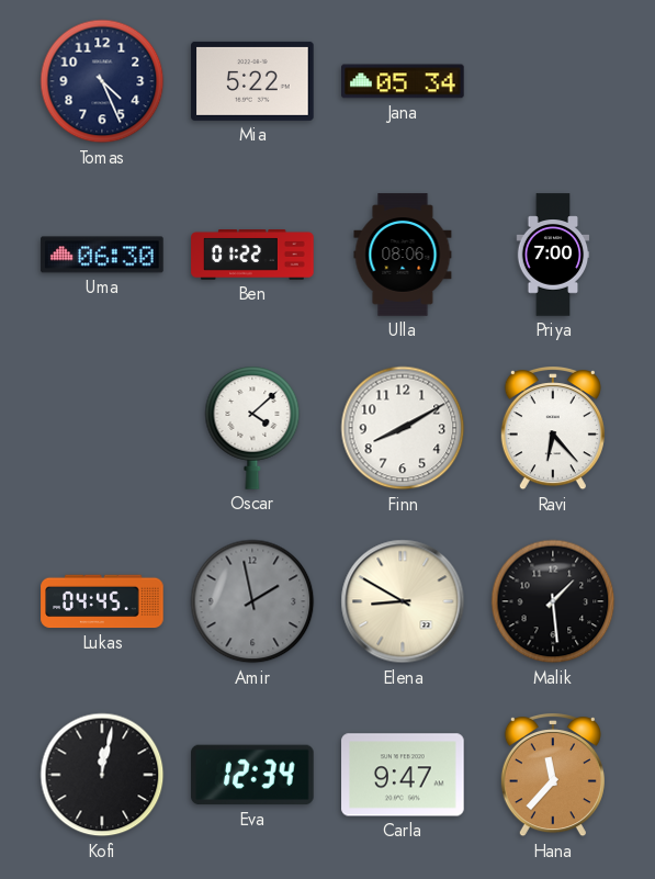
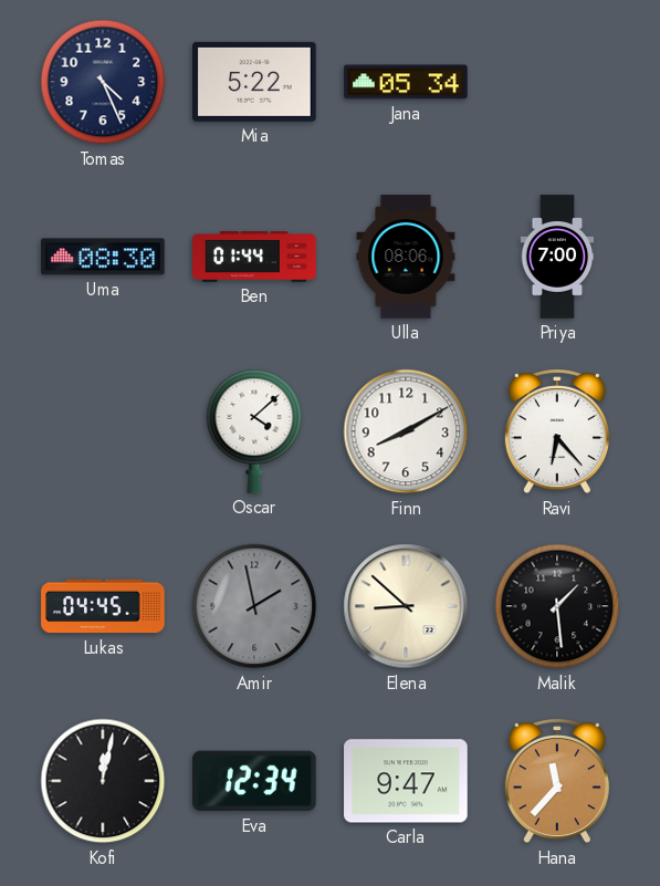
Uma: 06:30 -> 08:30 (103, 257)
Ben: 01:22 -> 01:44 (254, 257)
Elena: 8:50 -> 8:52 (406, 606)
